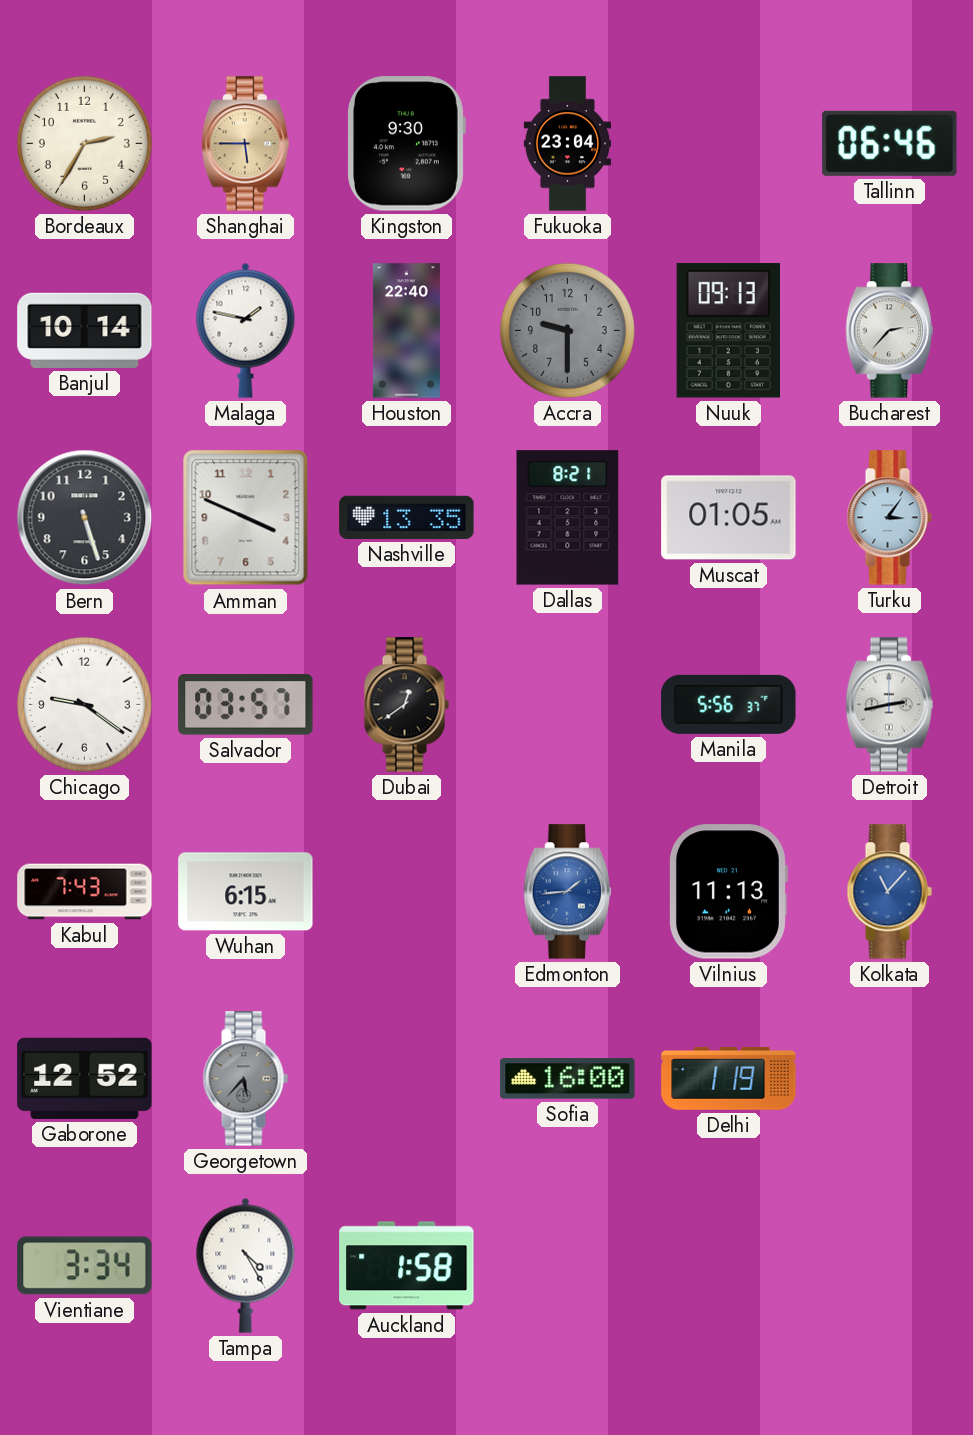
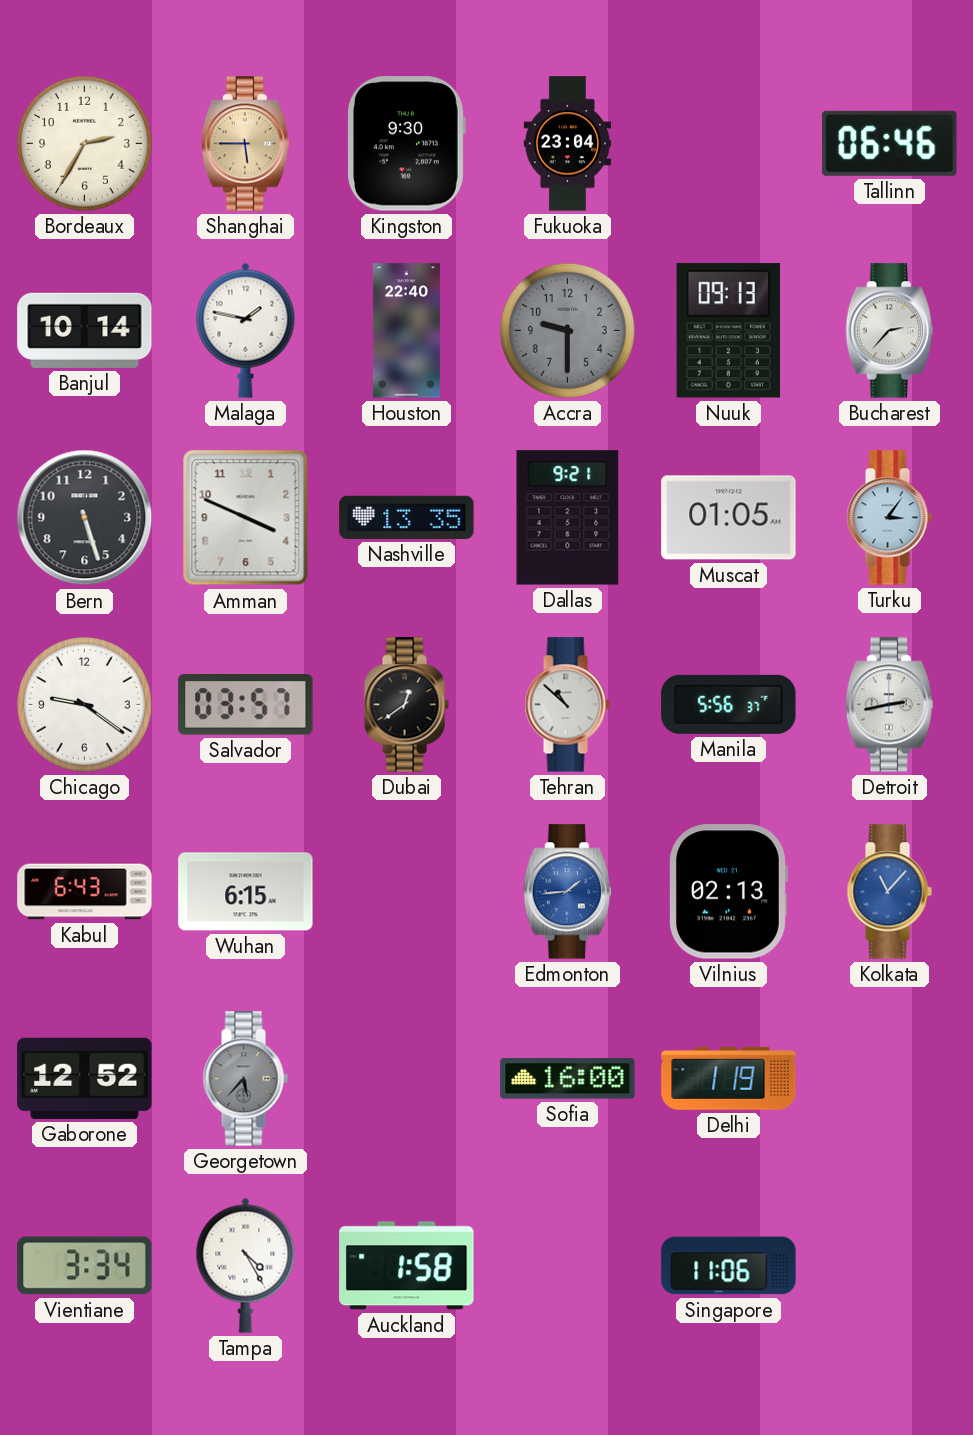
Dallas: 8:21 -> 9:21 (568, 518)
Tehran: none -> 10:52 (567, 705)
Kabul: 7:43 -> 6:43 (85, 892)
Vilnius: 11:13 -> 02:13 (728, 892)
Singapore: none -> 11:06 (729, 1266)
